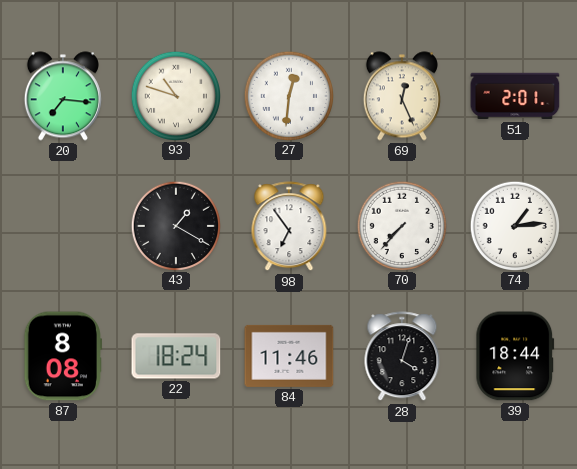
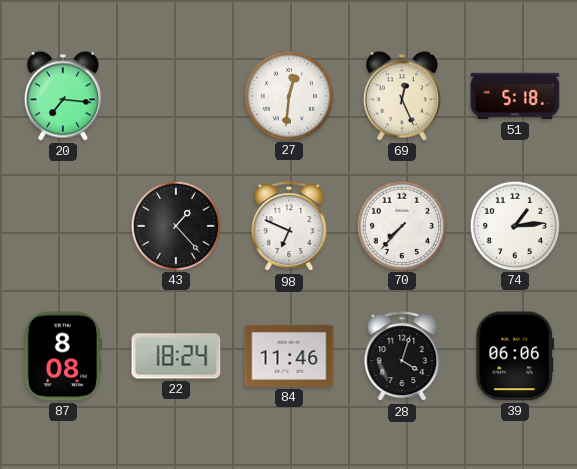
93: 10:48 -> none (175, 95)
51: 2:01 -> 5:18 (515, 96)
43: 1:20 -> 1:23 (175, 225)
98: 6:54 -> 6:49 (289, 227)
39: 18:44 -> 06:06 (515, 356)
